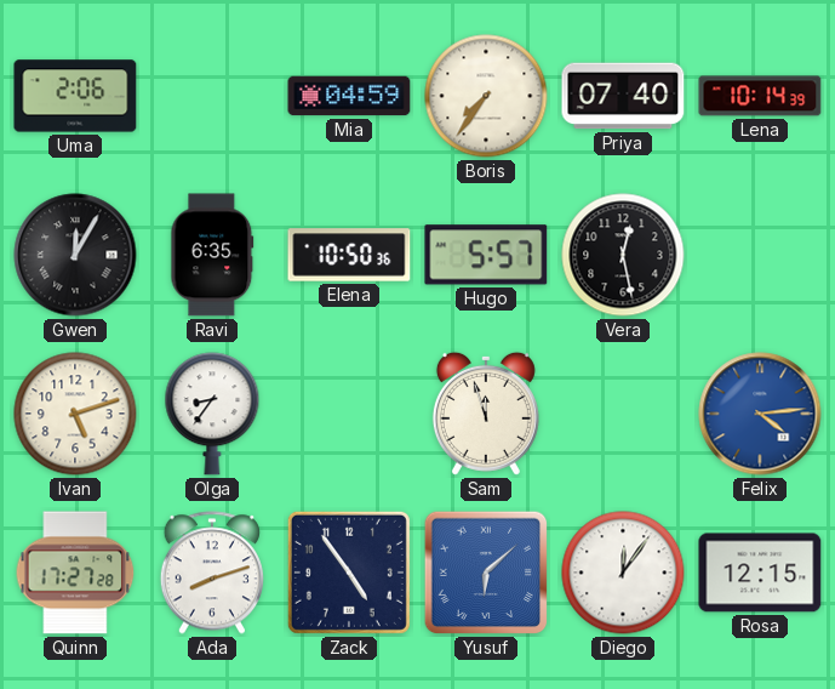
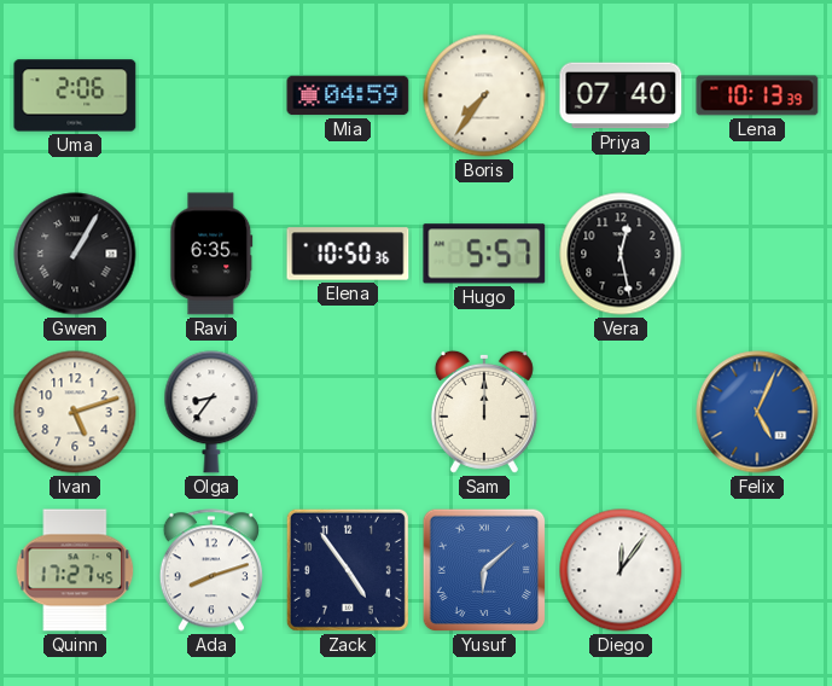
Lena: 10:14 -> 10:13 (757, 95)
Gwen: 12:05 -> 1:05 (75, 254)
Sam: 11:57 -> 12:00 (484, 412)
Felix: 4:14 -> 5:04 (757, 412)
Quinn: 17:27:28 -> 17:27:45 (75, 570)
Rosa: 12:15 -> none (760, 573)
